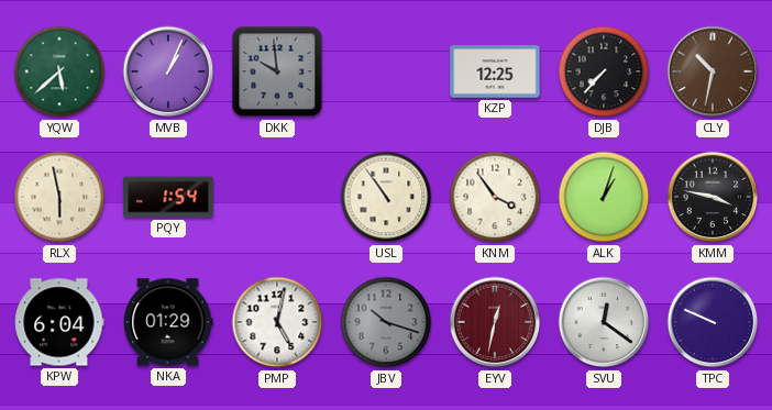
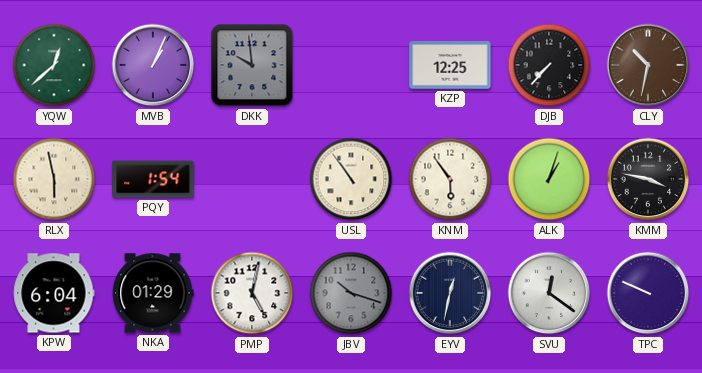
YQW: 5:38 -> 12:38 (54, 65)
KNM: 3:54 -> 5:54 (450, 179)
EYV dial: burgundy -> navy (450, 293)
